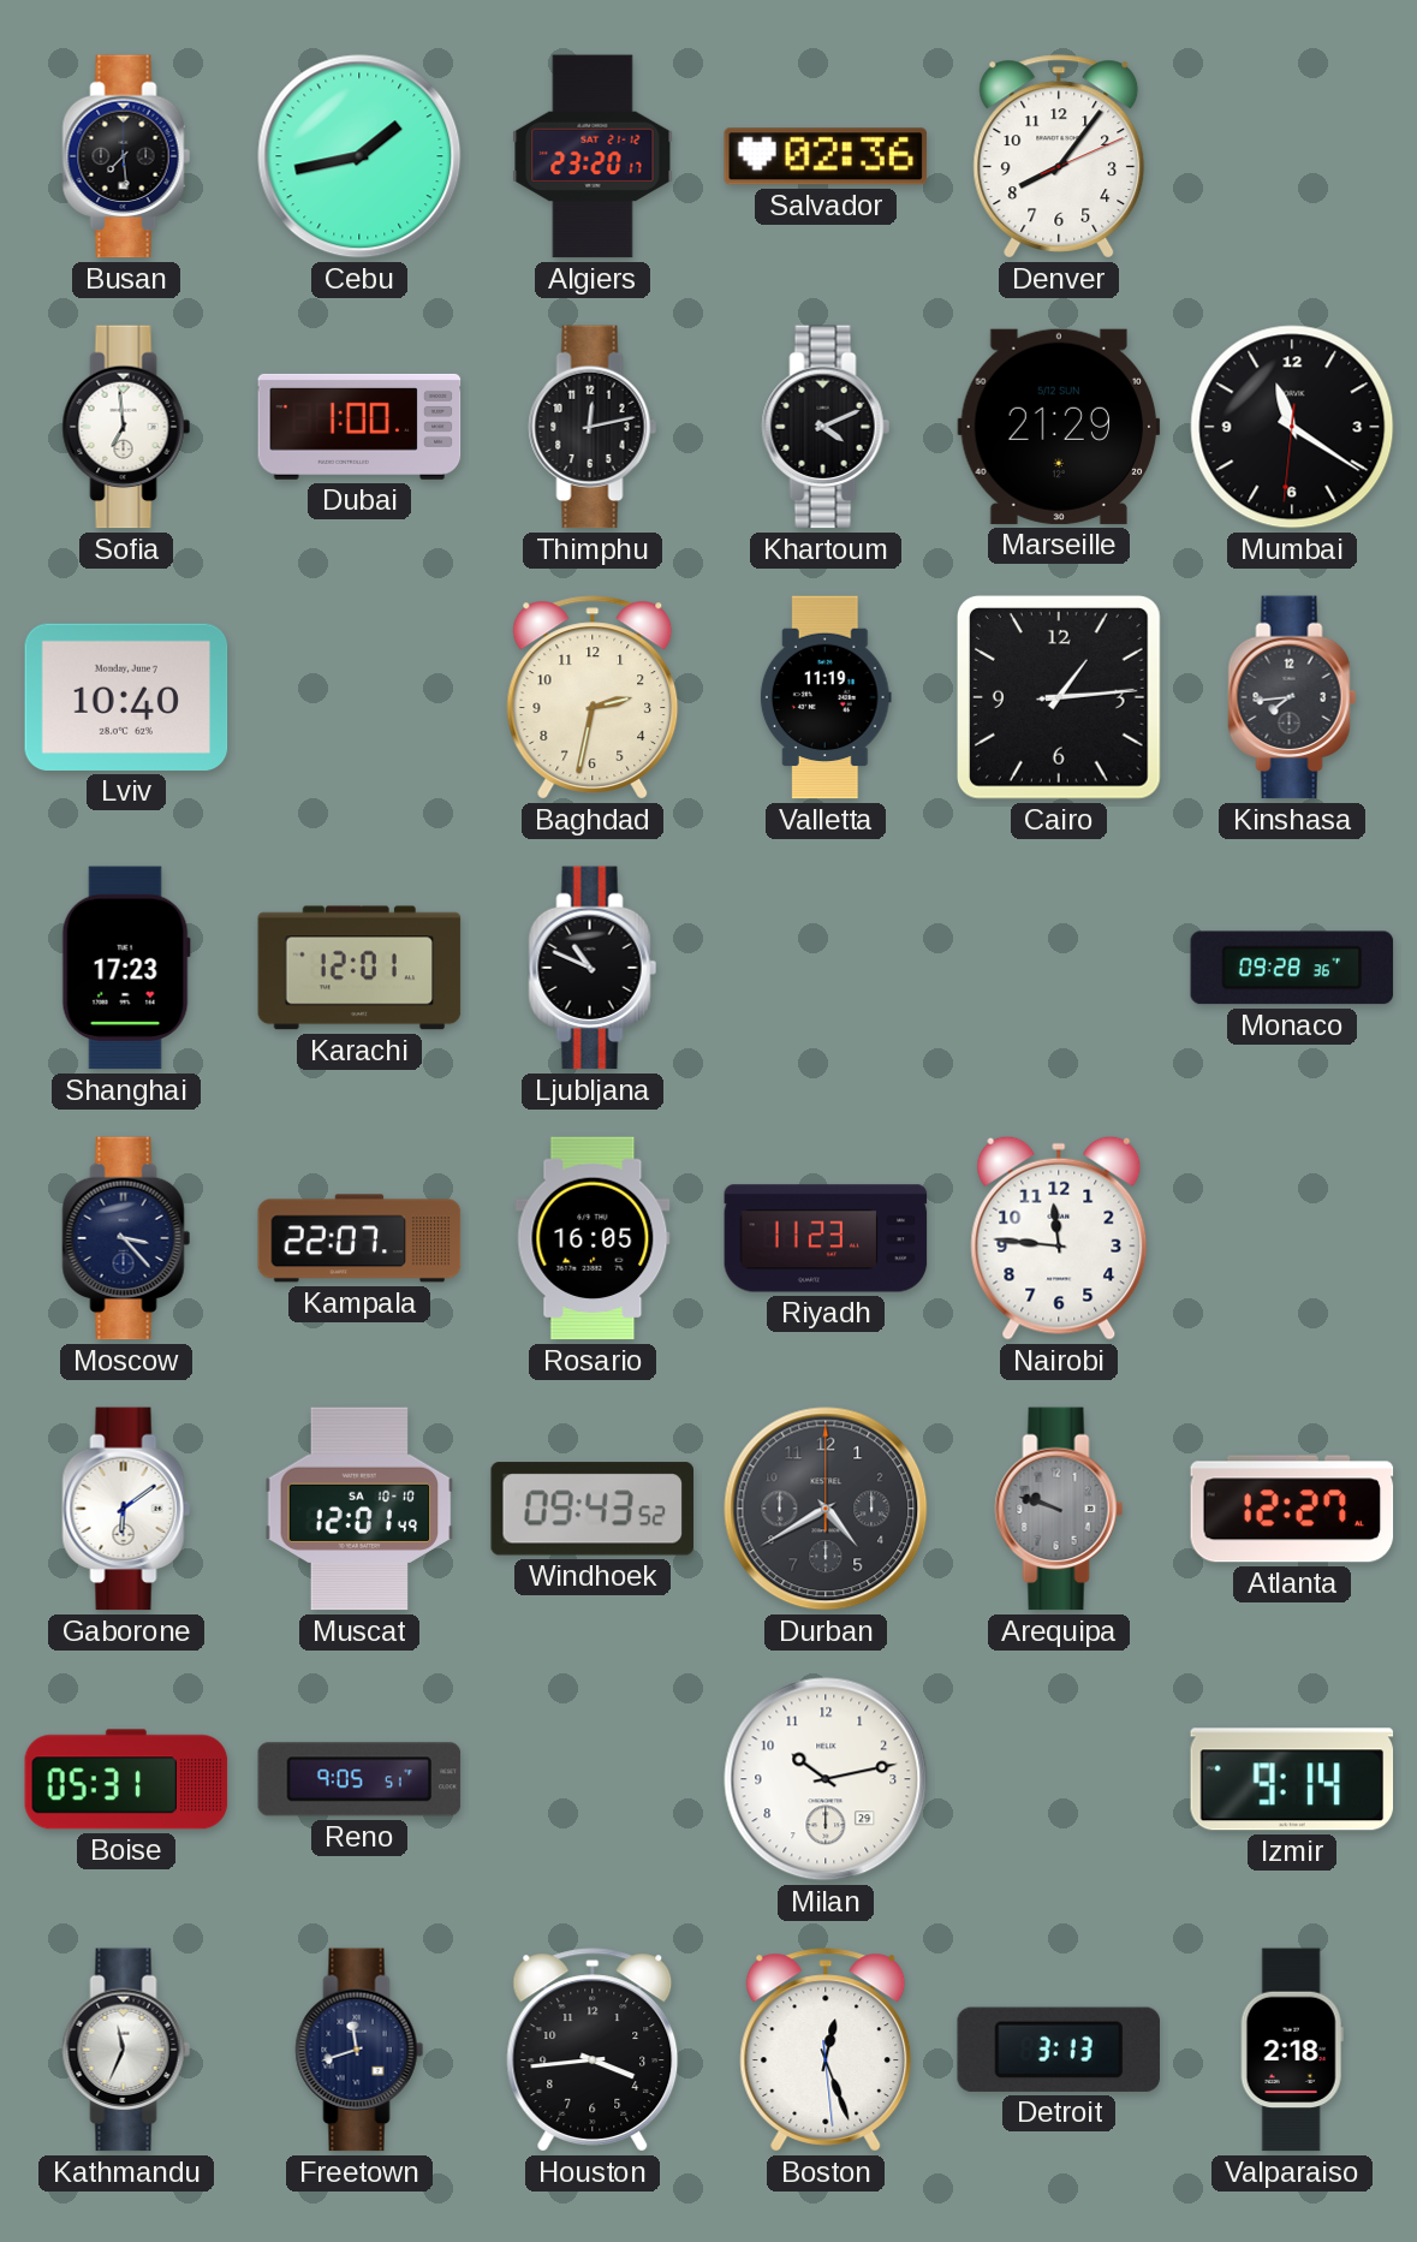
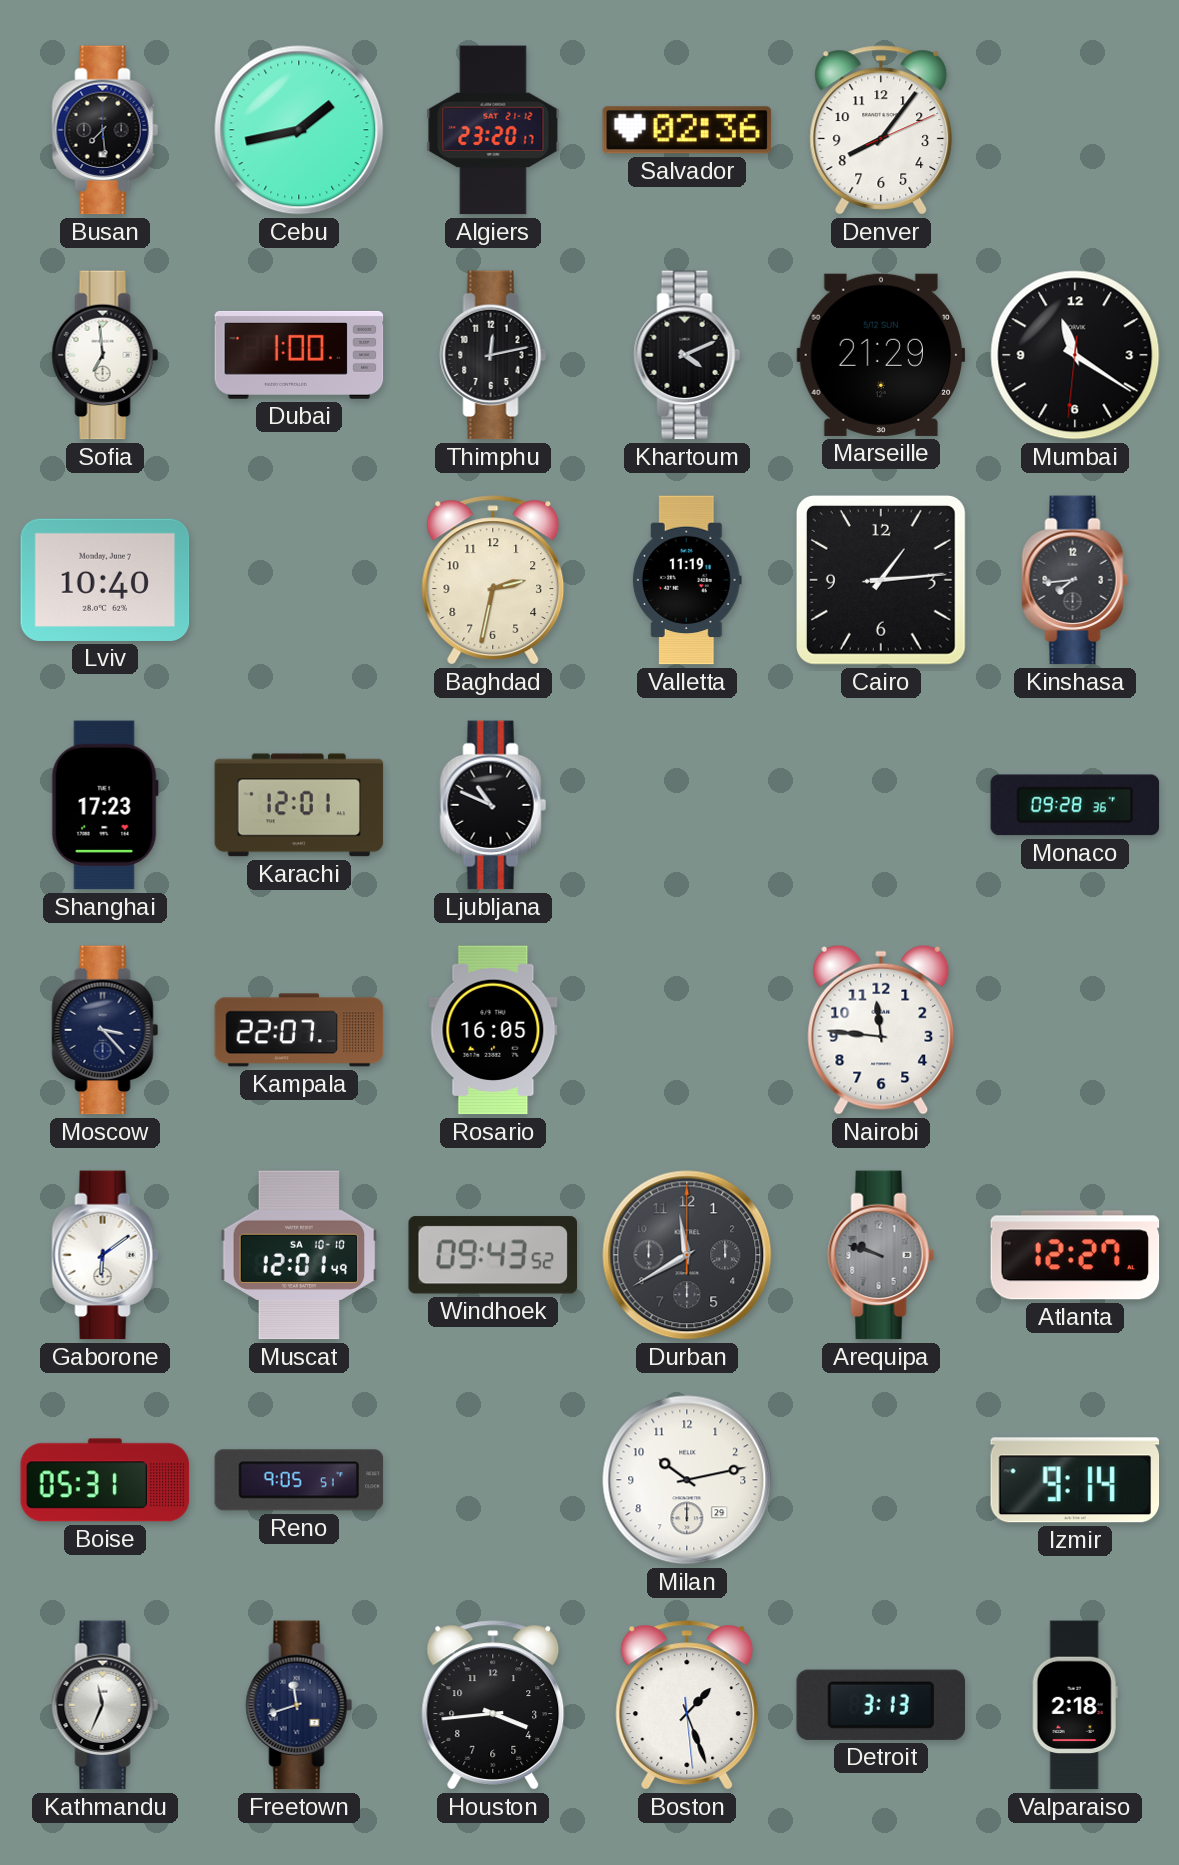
Riyadh: 11:23 -> none (826, 1238)
Durban: 4:40 -> 11:40 (687, 1255)
Boston: 12:26 -> 1:26 (687, 1705)
